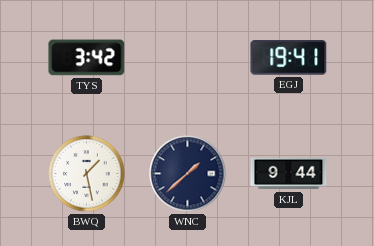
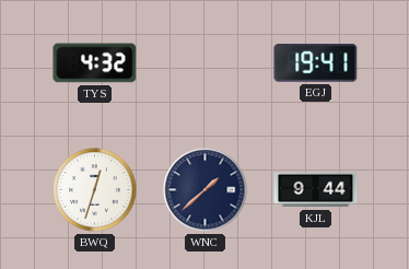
TYS: 3:42 -> 4:32 (95, 63)
BWQ: 1:28 -> 12:33 (95, 190)
